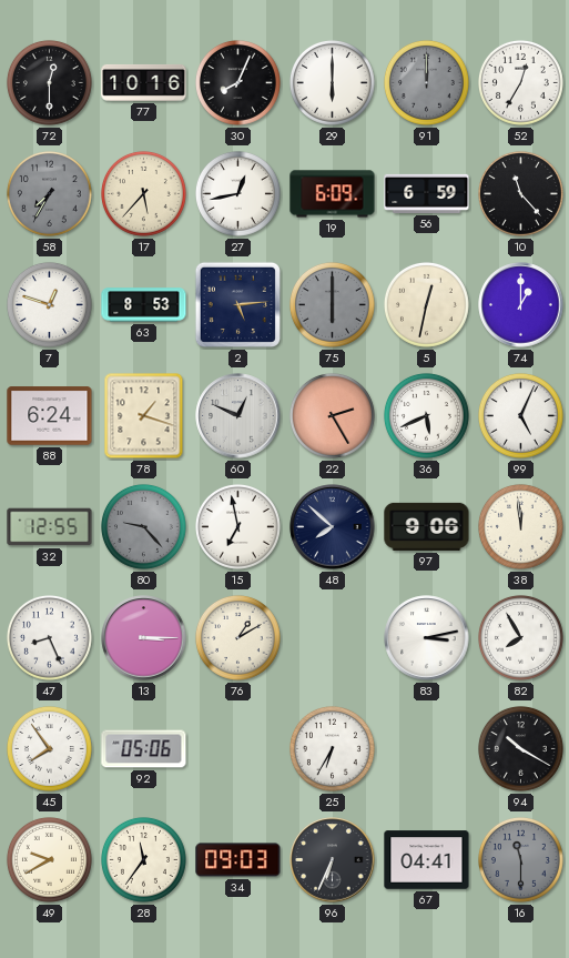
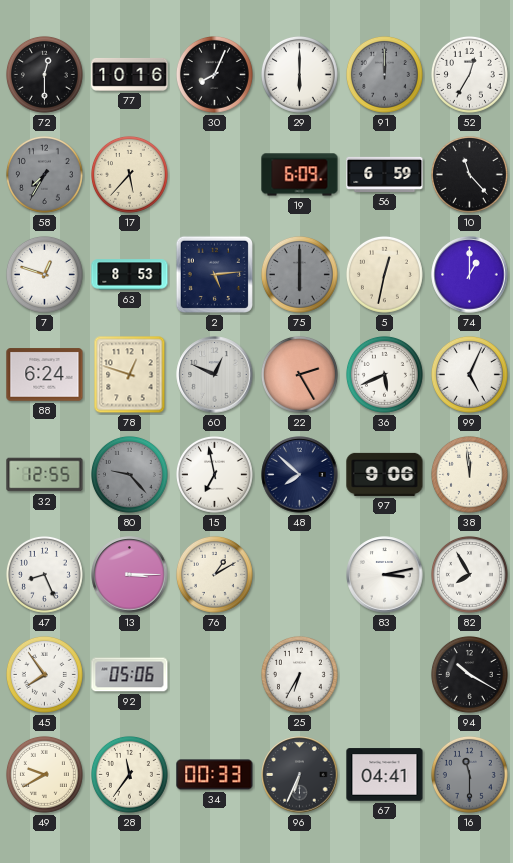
27: 12:43 -> none (237, 193)
78: 1:18 -> 12:48 (130, 375)
34: 09:03 -> 00:33 (215, 775)
